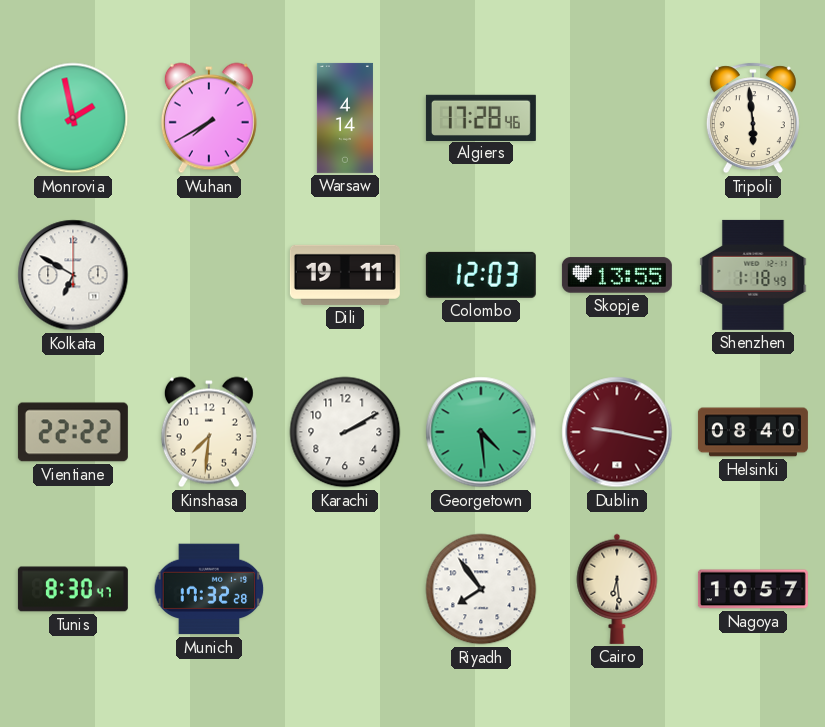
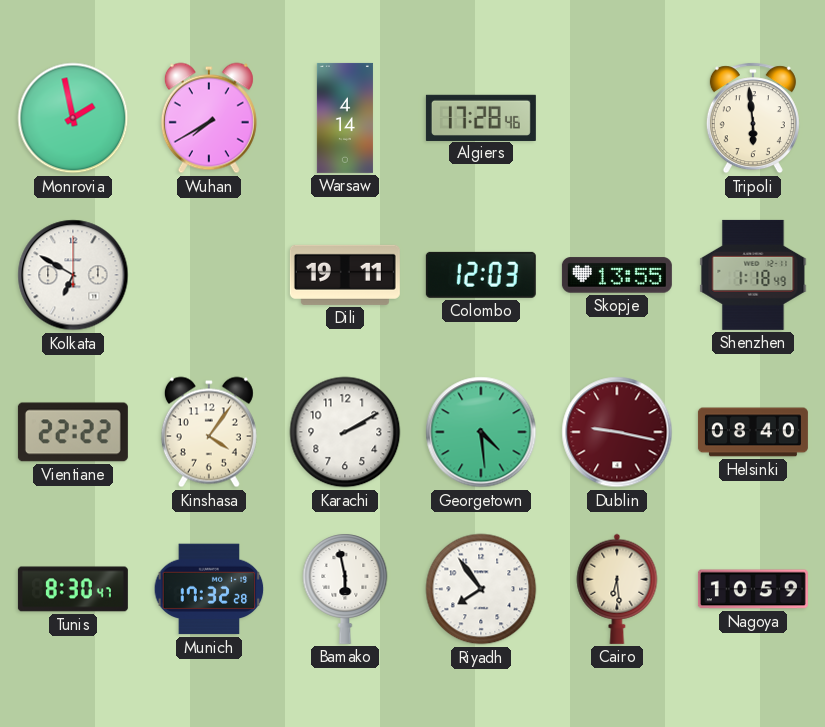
Kinshasa: 7:31 -> 4:06 (209, 432)
Bamako: none -> 5:58 (345, 589)
Nagoya: 10:57 -> 10:59 (753, 589)
